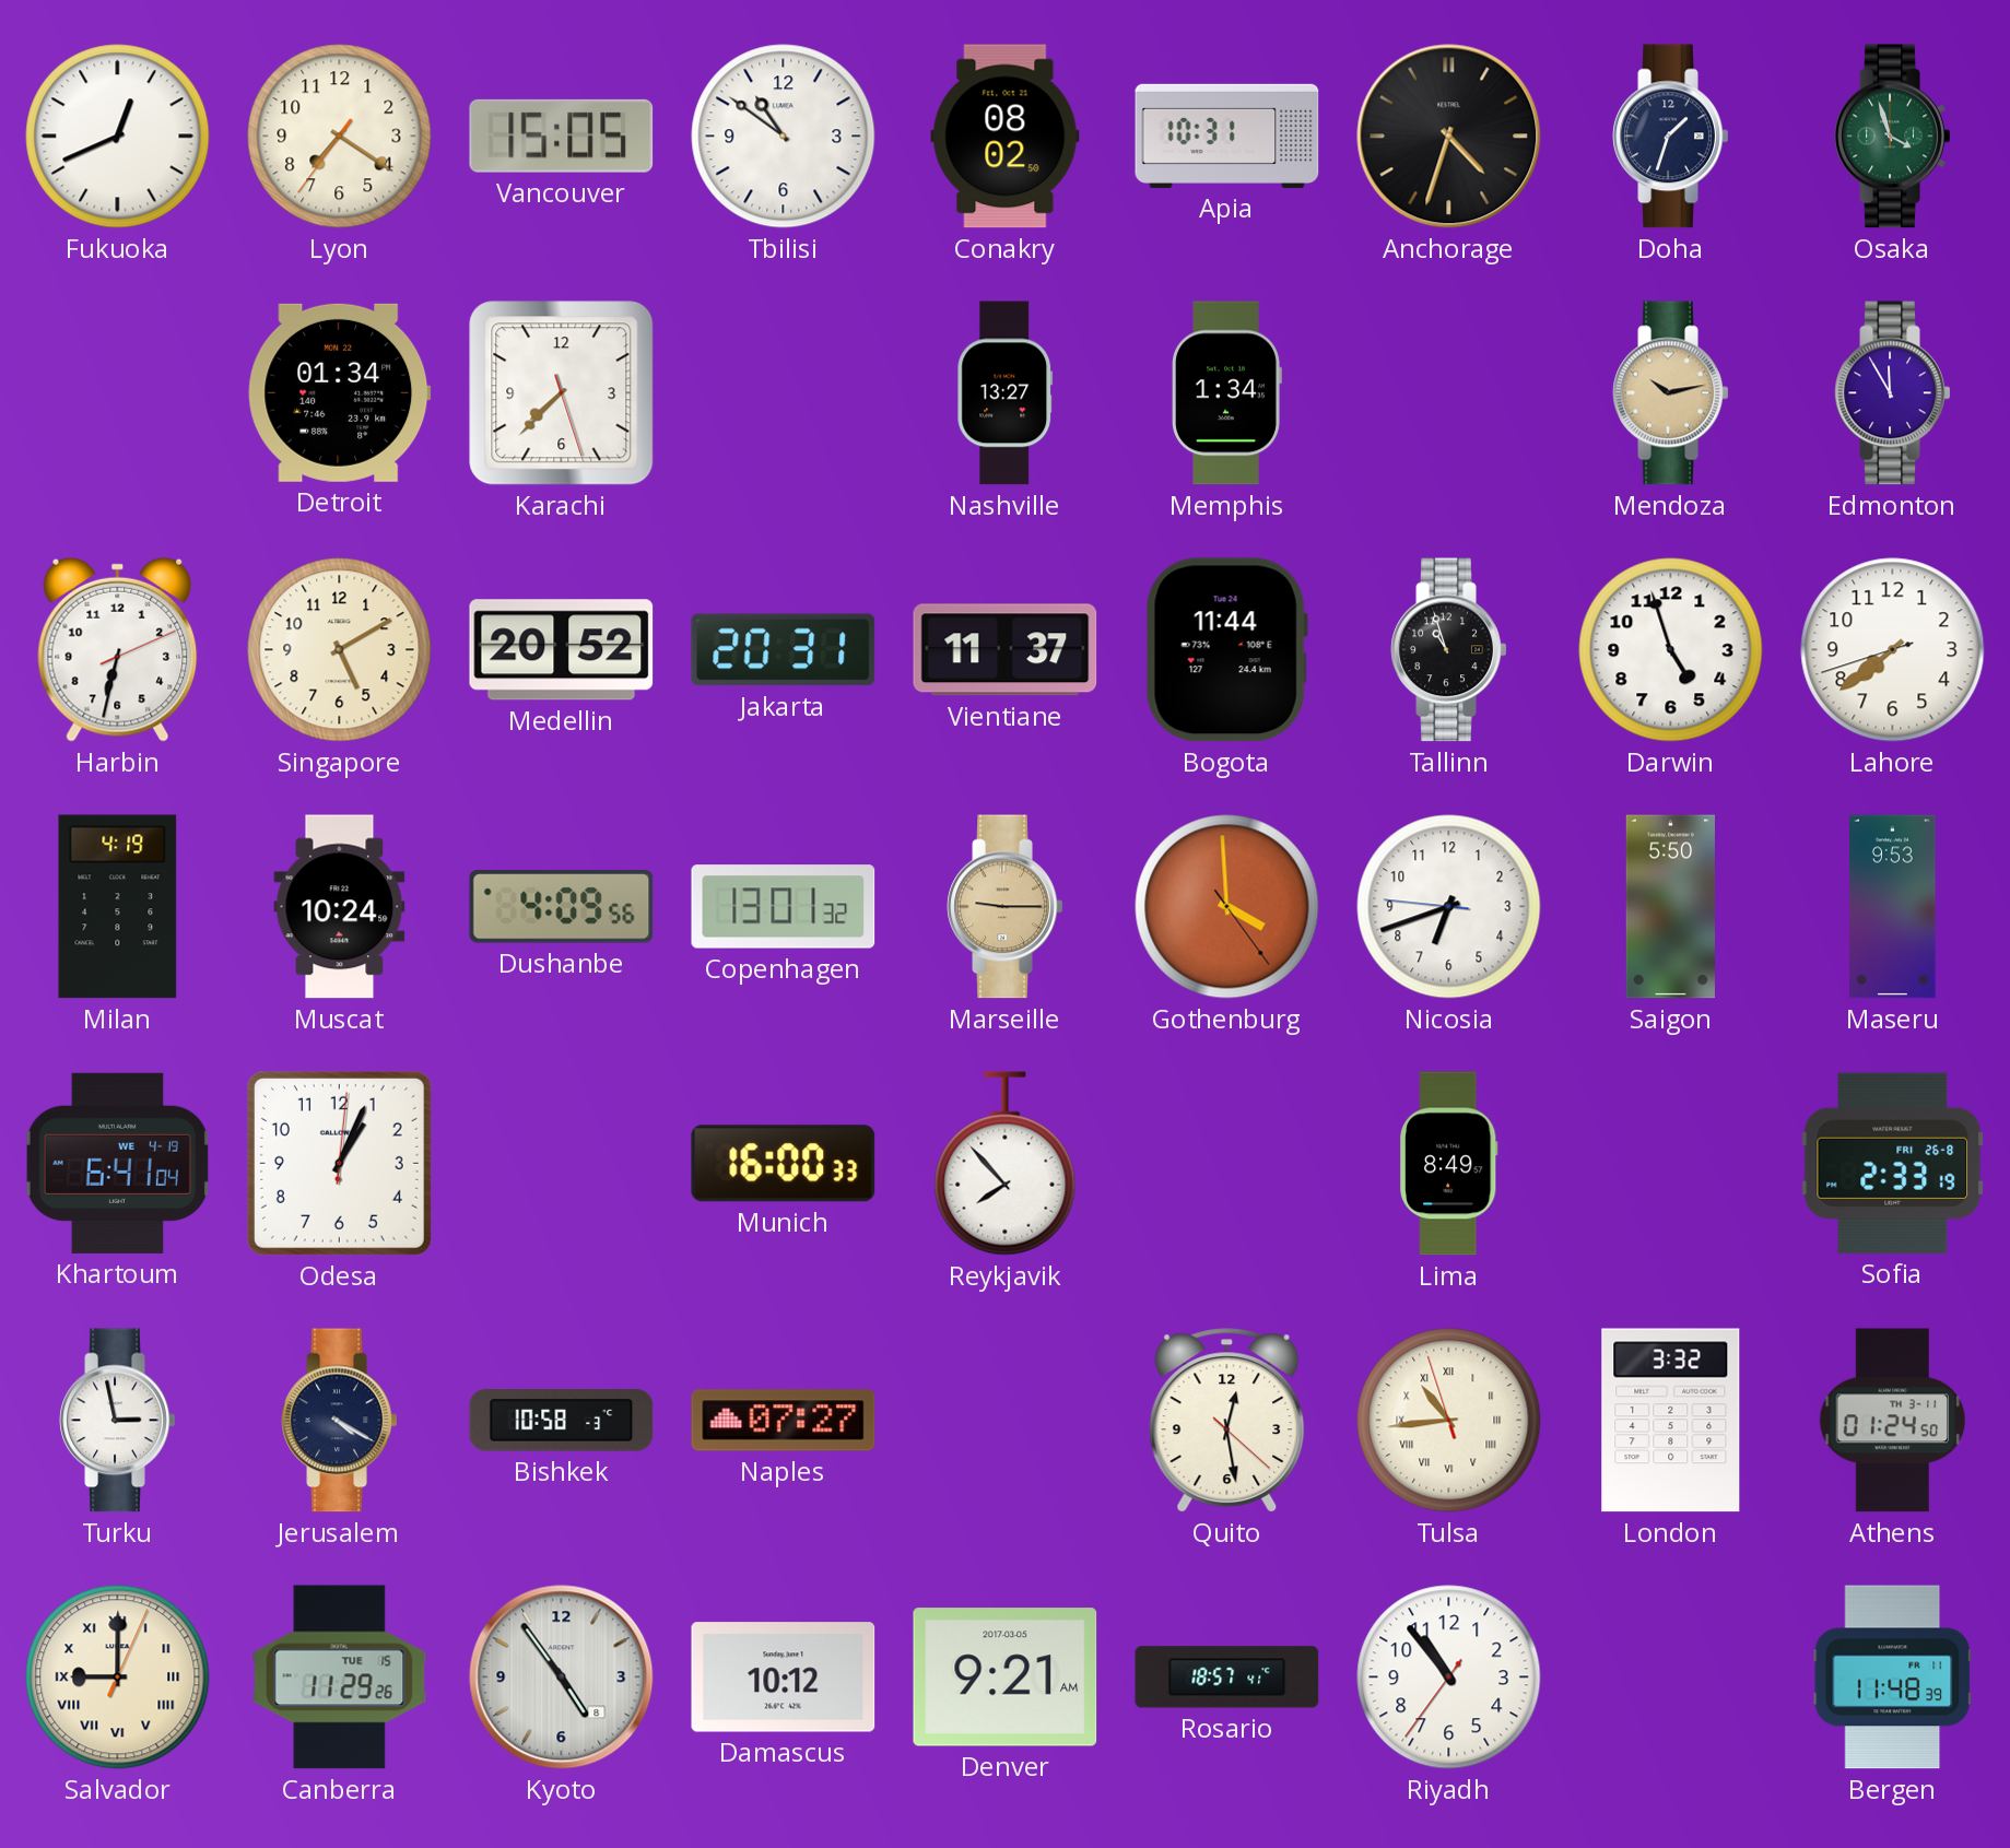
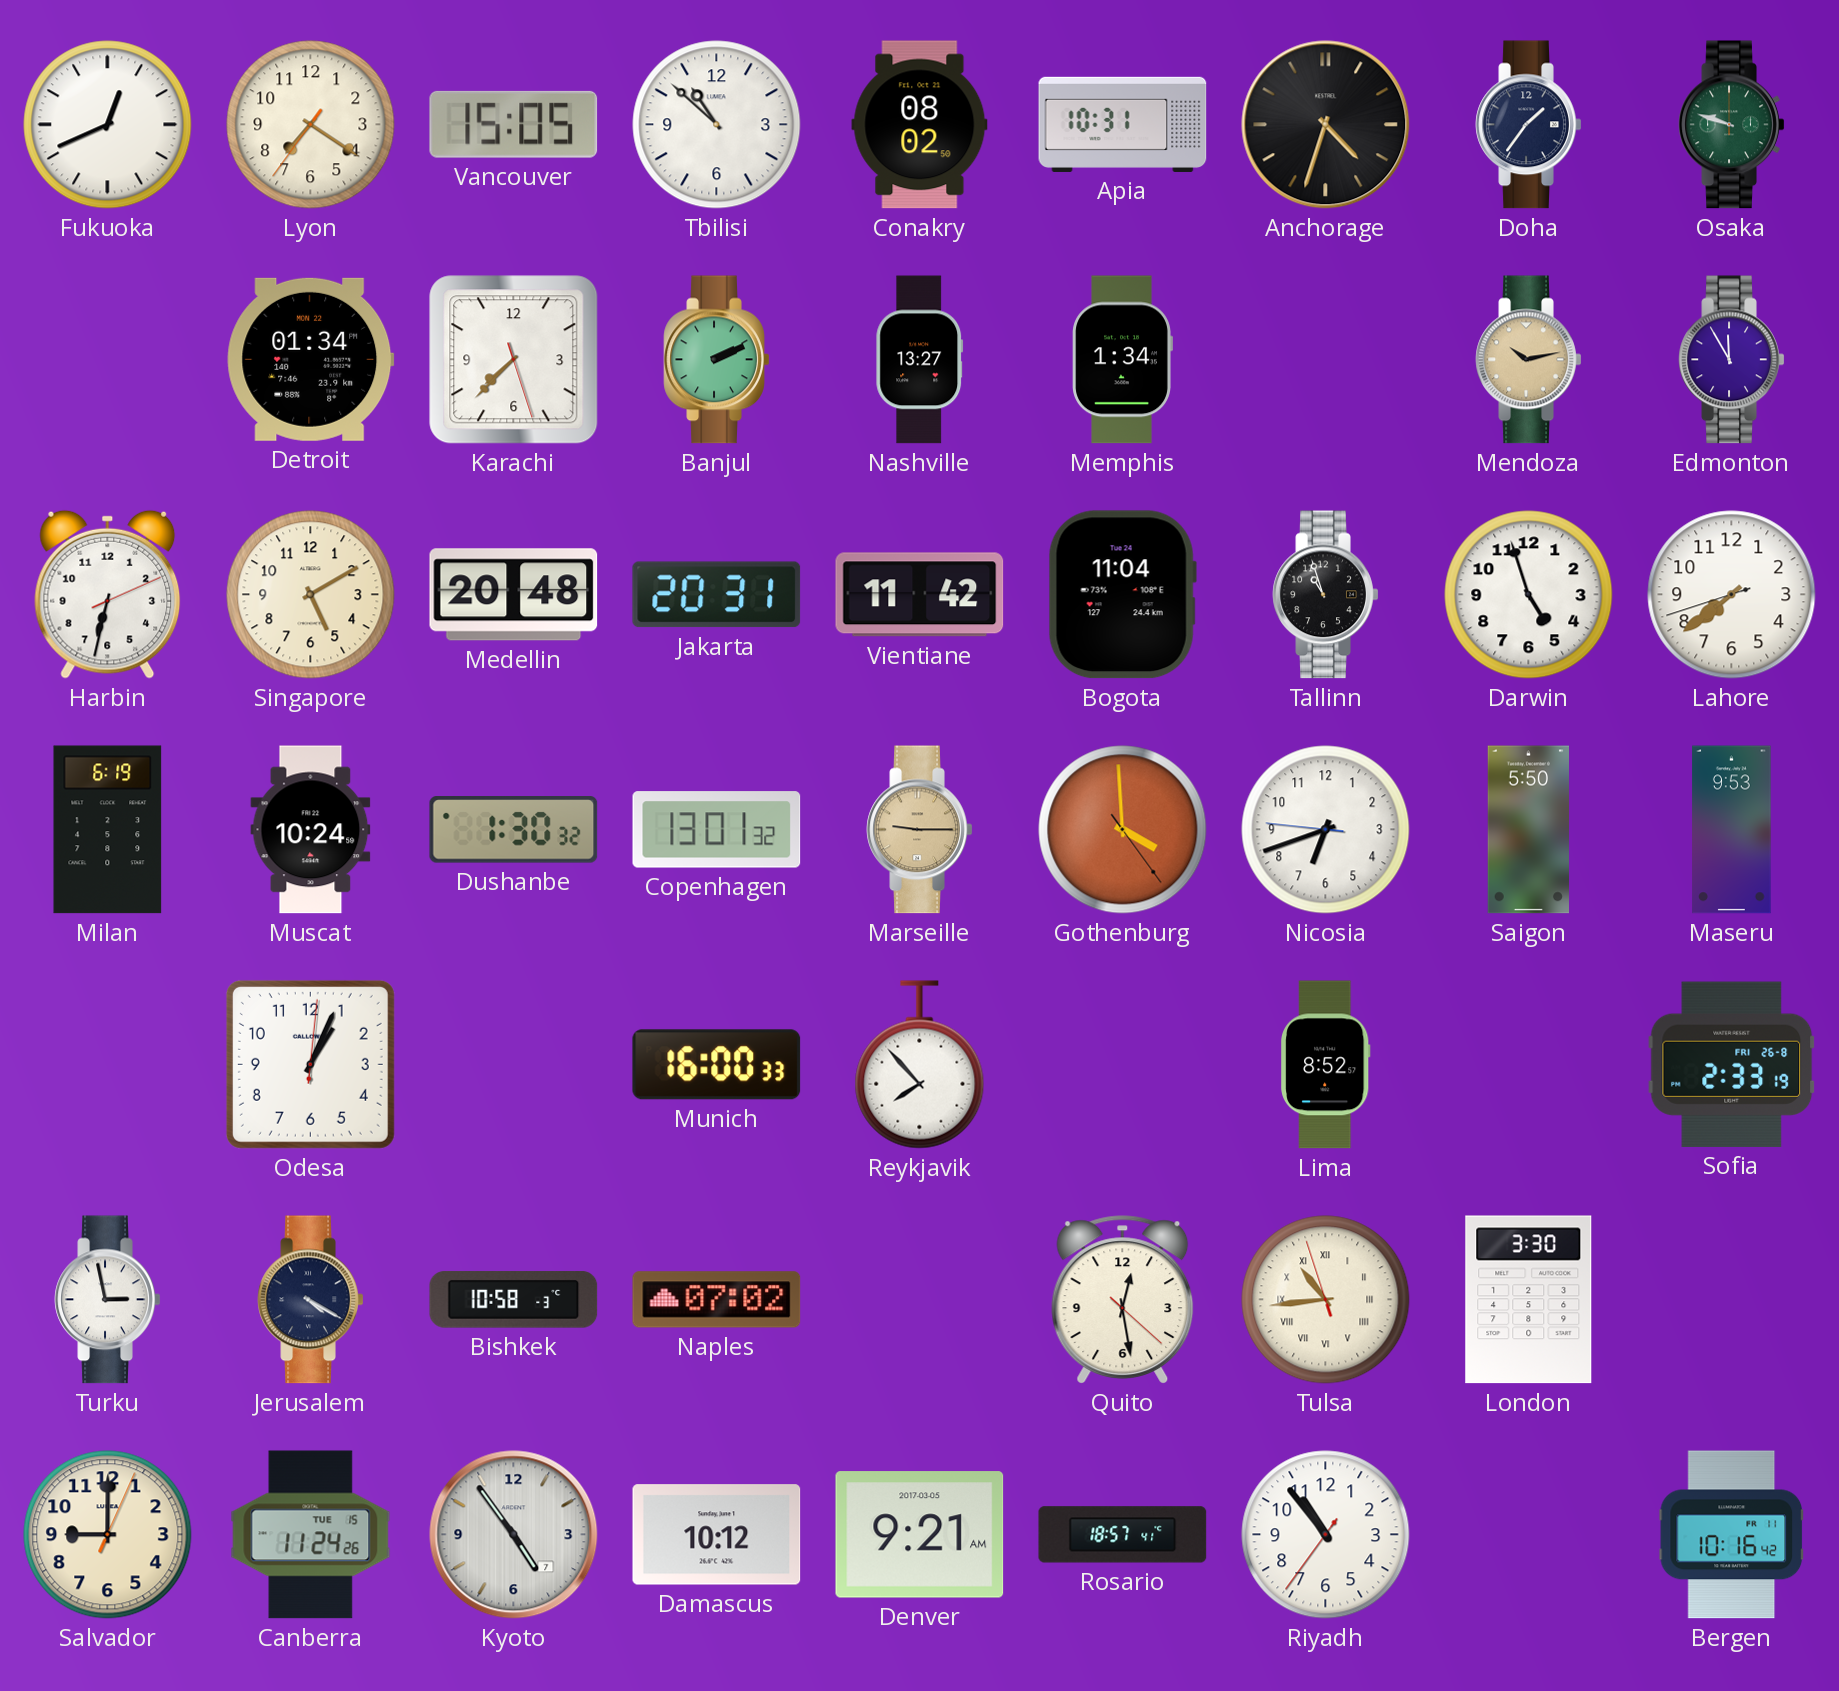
Tbilisi: 10:51 -> 10:52 (717, 125)
Doha: 1:33 -> 1:36 (1529, 125)
Osaka: 3:57 -> 9:48 (1732, 125)
Banjul: none -> 2:11 (717, 360)
Medellin: 20:52 -> 20:48 (514, 595)
Vientiane: 11:37 -> 11:42 (920, 595)
Bogota: 11:44 -> 11:04 (1122, 595)
Milan: 4:19 -> 6:19 (108, 830)
Dushanbe: 4:09 -> 1:30 (514, 830)
Khartoum: 6:41 -> none (117, 1163)
Lima: 8:49 -> 8:52 (1326, 1065)
Naples: 07:27 -> 07:02 (717, 1300)
London: 3:32 -> 3:30 (1529, 1300)
Athens: 01:24 -> none (1893, 1421)
Salvador numerals: Roman -> Arabic (108, 1535)
Canberra: 11:29 -> 11:24 (311, 1535)
Kyoto date: 8 -> 7 (514, 1535)
Bergen: 11:48 -> 10:16 (1732, 1535)
